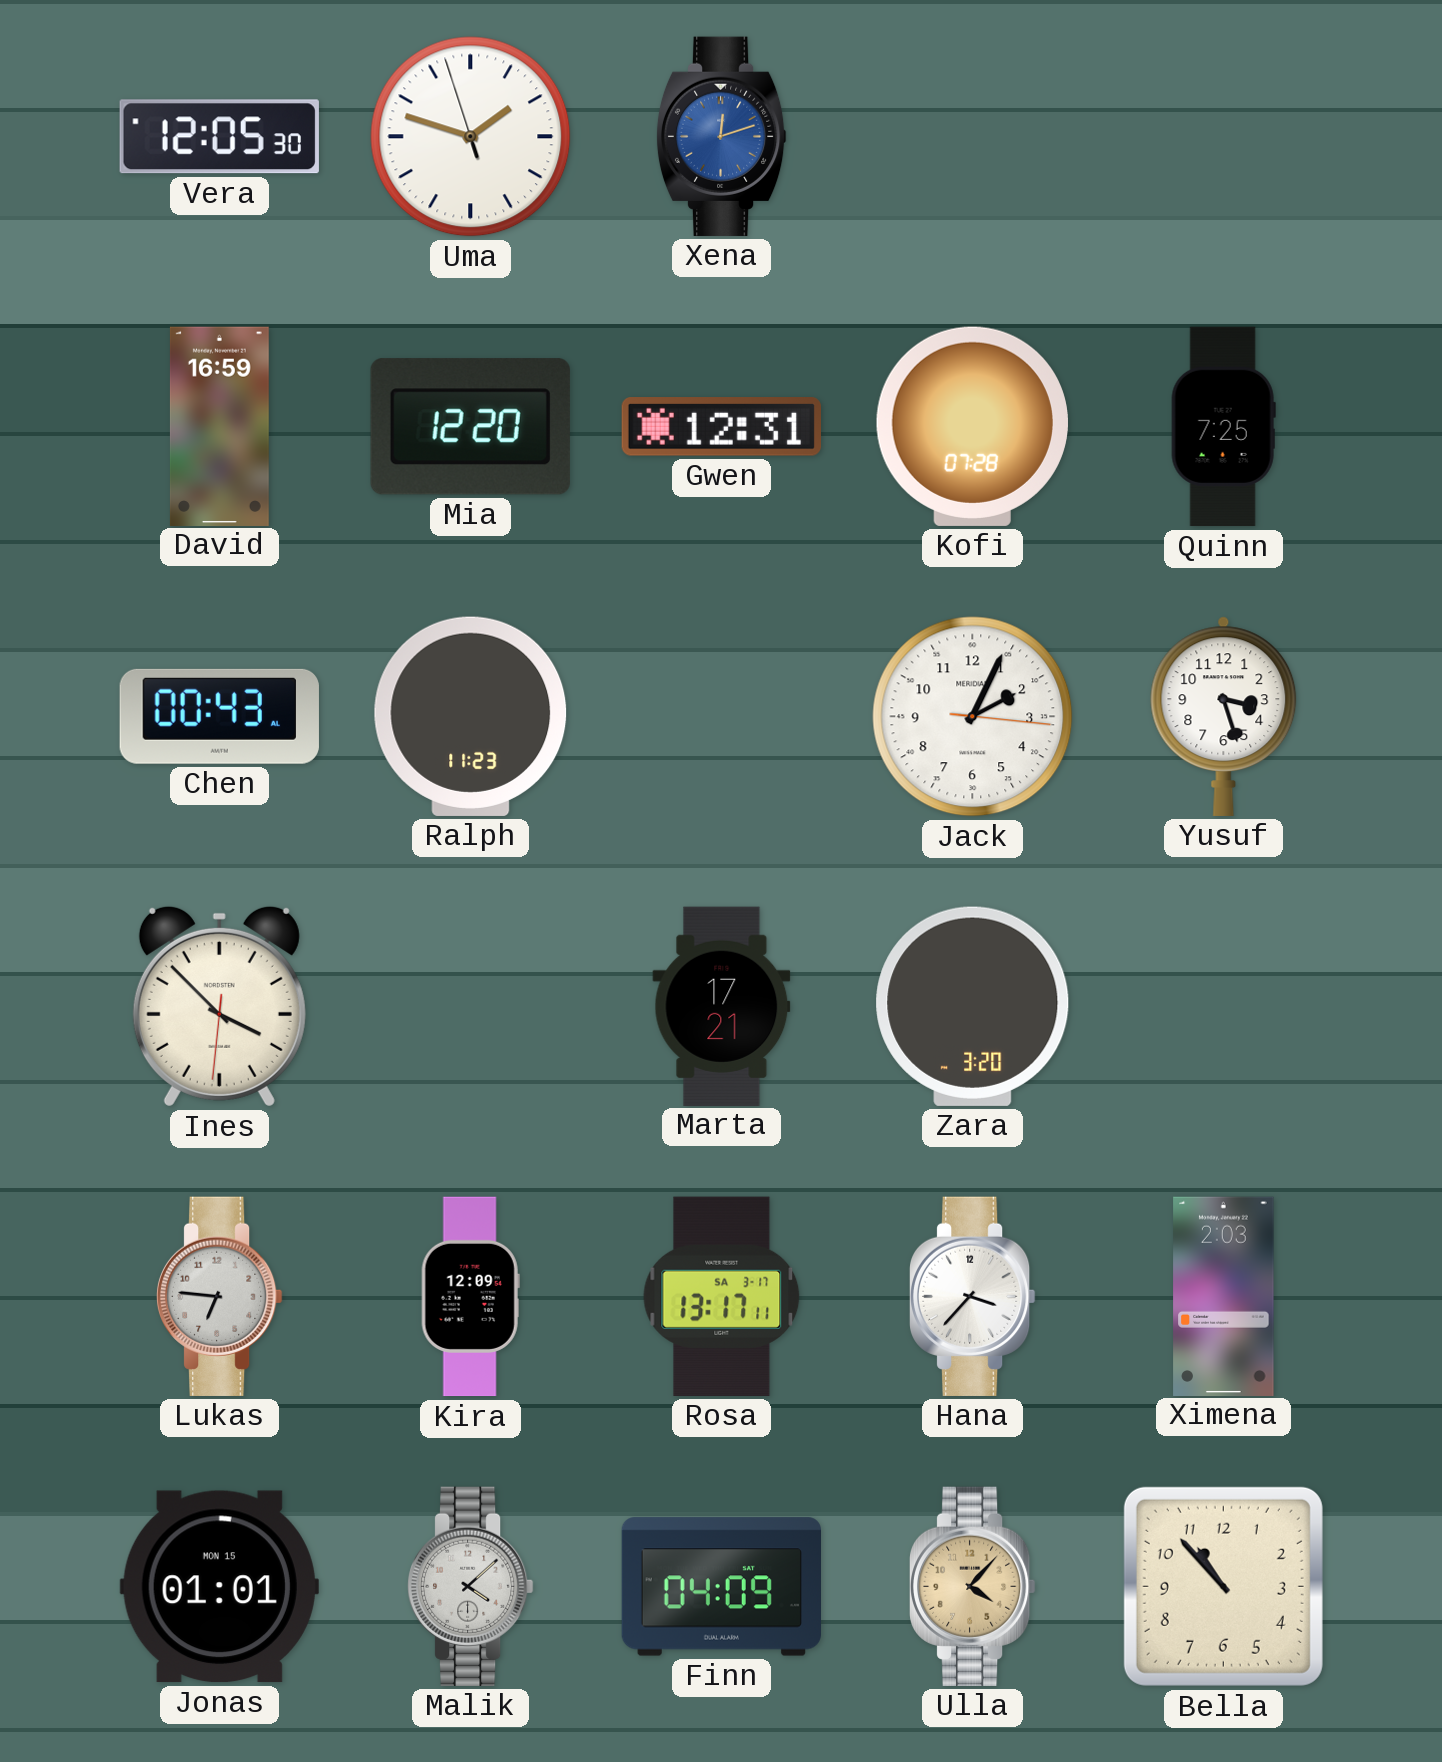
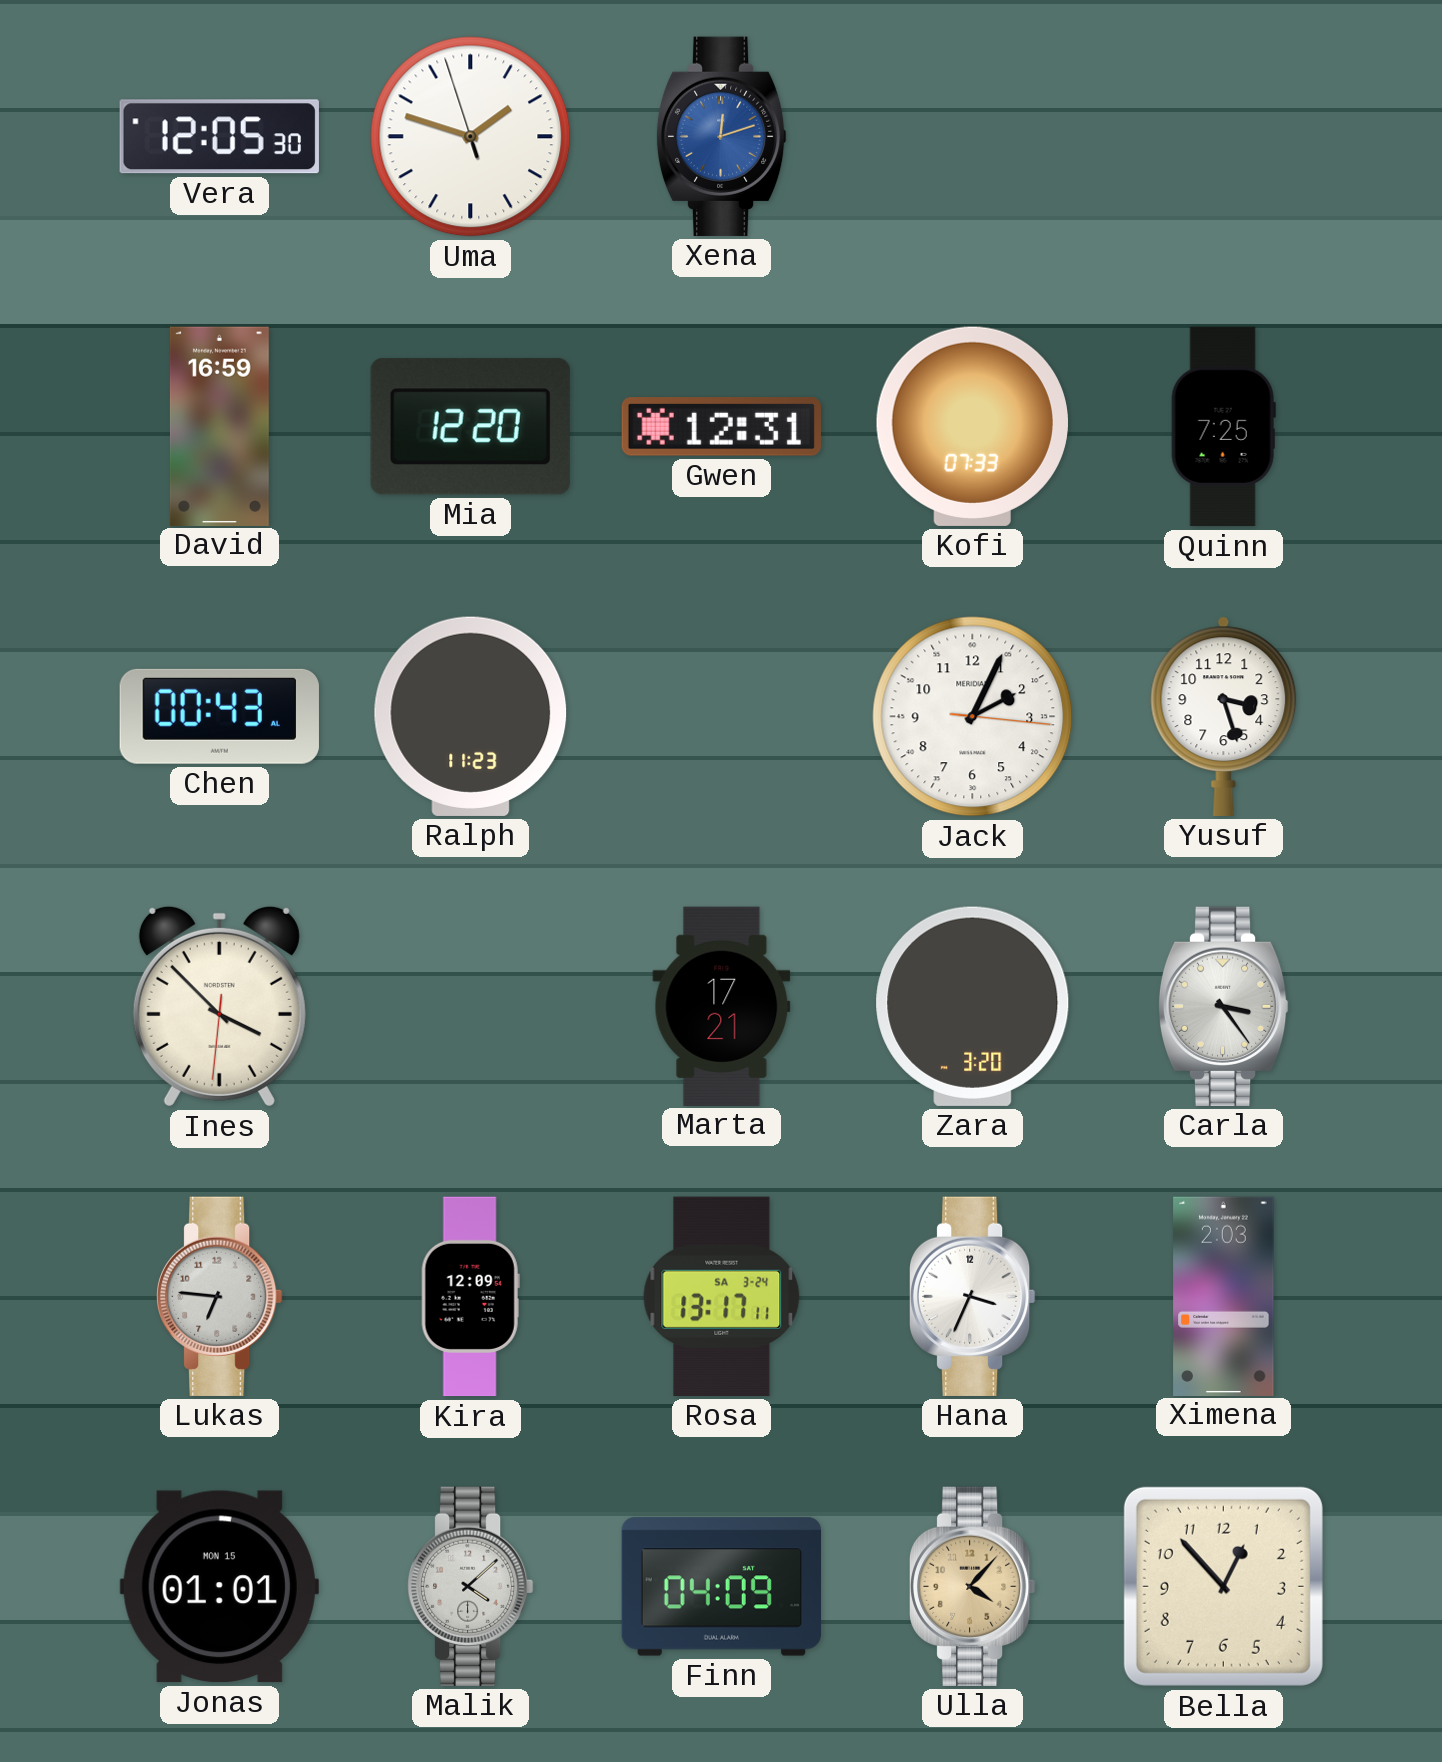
Kofi: 07:28 -> 07:33 (972, 426)
Carla: none -> 3:24 (1223, 1006)
Rosa date: SA 3-17 -> SA 3-24 (722, 1296)
Hana: 3:37 -> 3:34 (972, 1296)
Bella: 10:53 -> 12:53 (1223, 1586)
